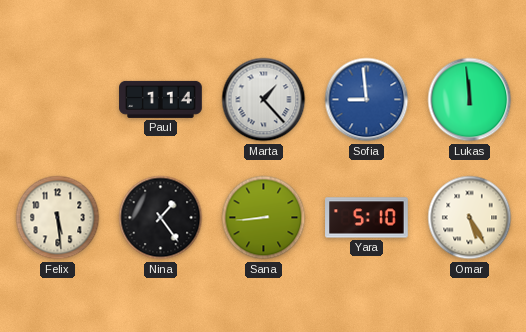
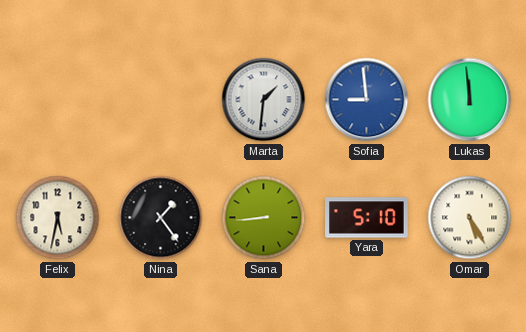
Paul: 1:14 -> none (161, 99)
Marta: 1:23 -> 1:31 (264, 100)
Felix: 5:29 -> 5:32 (58, 218)
